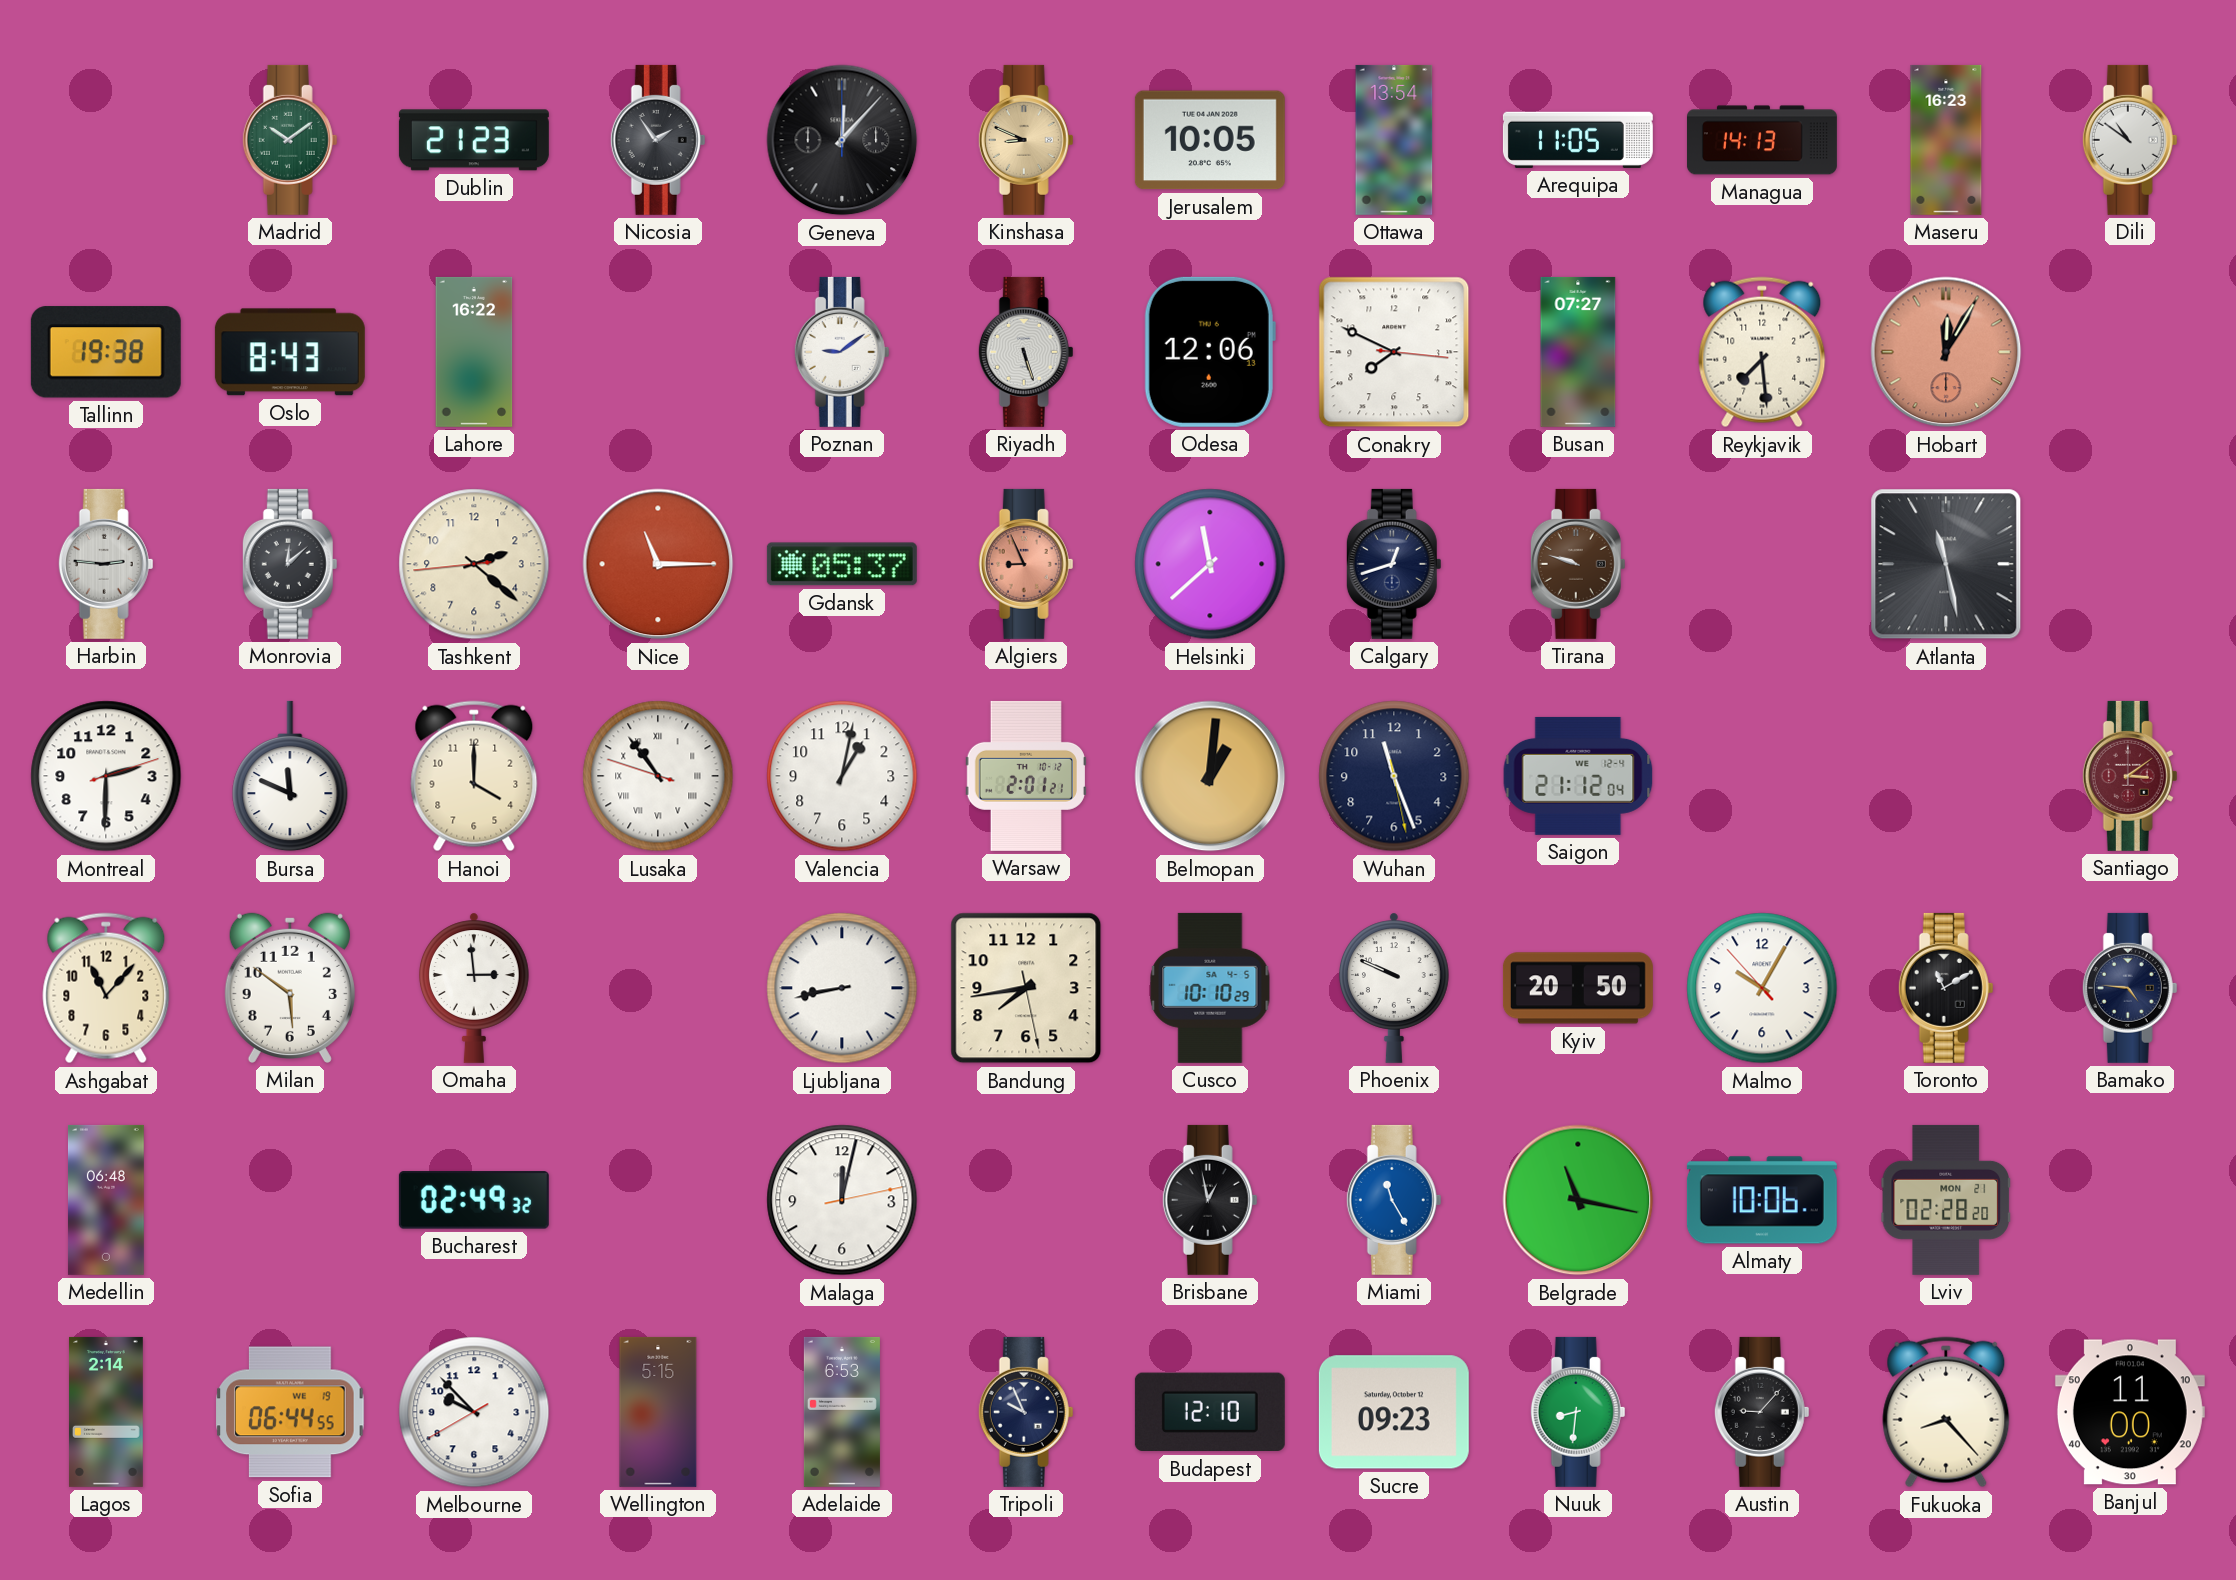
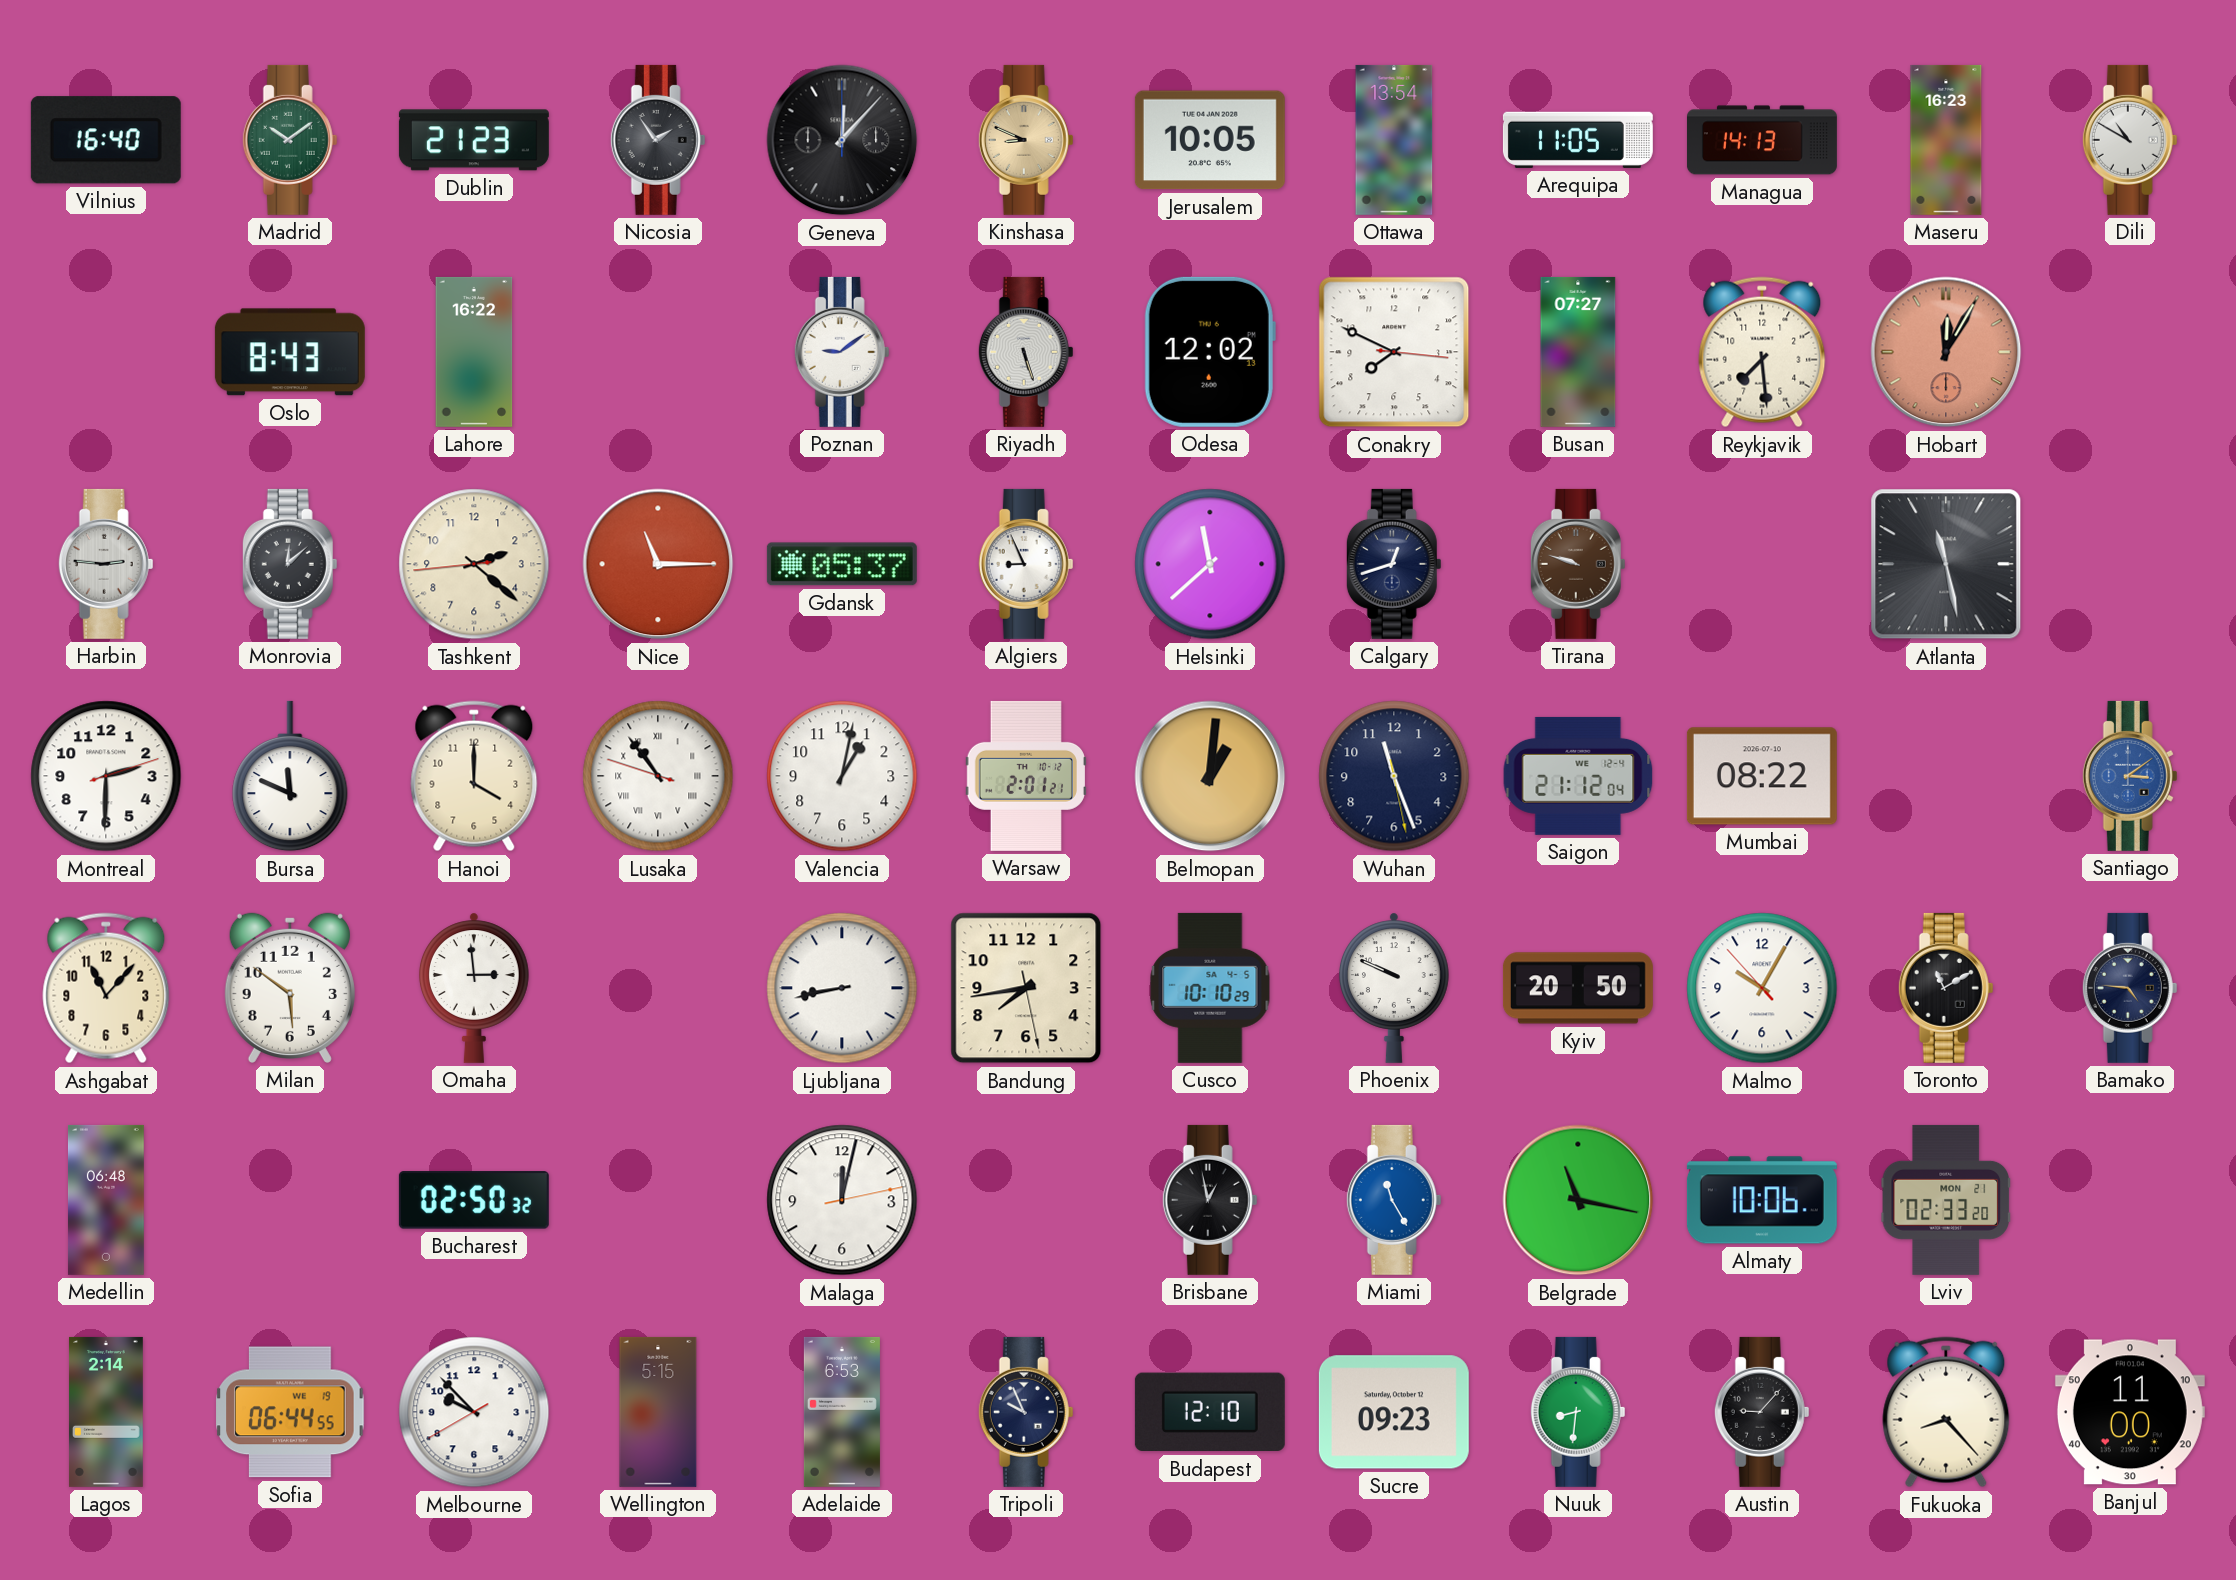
Vilnius: none -> 16:40 (106, 140)
Dili: 10:51 -> 10:50 (2130, 140)
Tallinn: 19:38 -> none (106, 352)
Odesa: 12:06 -> 12:02 (1210, 352)
Algiers dial: salmon -> white (1026, 564)
Mumbai: none -> 08:22 (1762, 776)
Santiago dial: burgundy -> blue (2130, 776)
Bucharest: 02:49 -> 02:50 (474, 1200)
Lviv: 02:28 -> 02:33 (1945, 1200)
